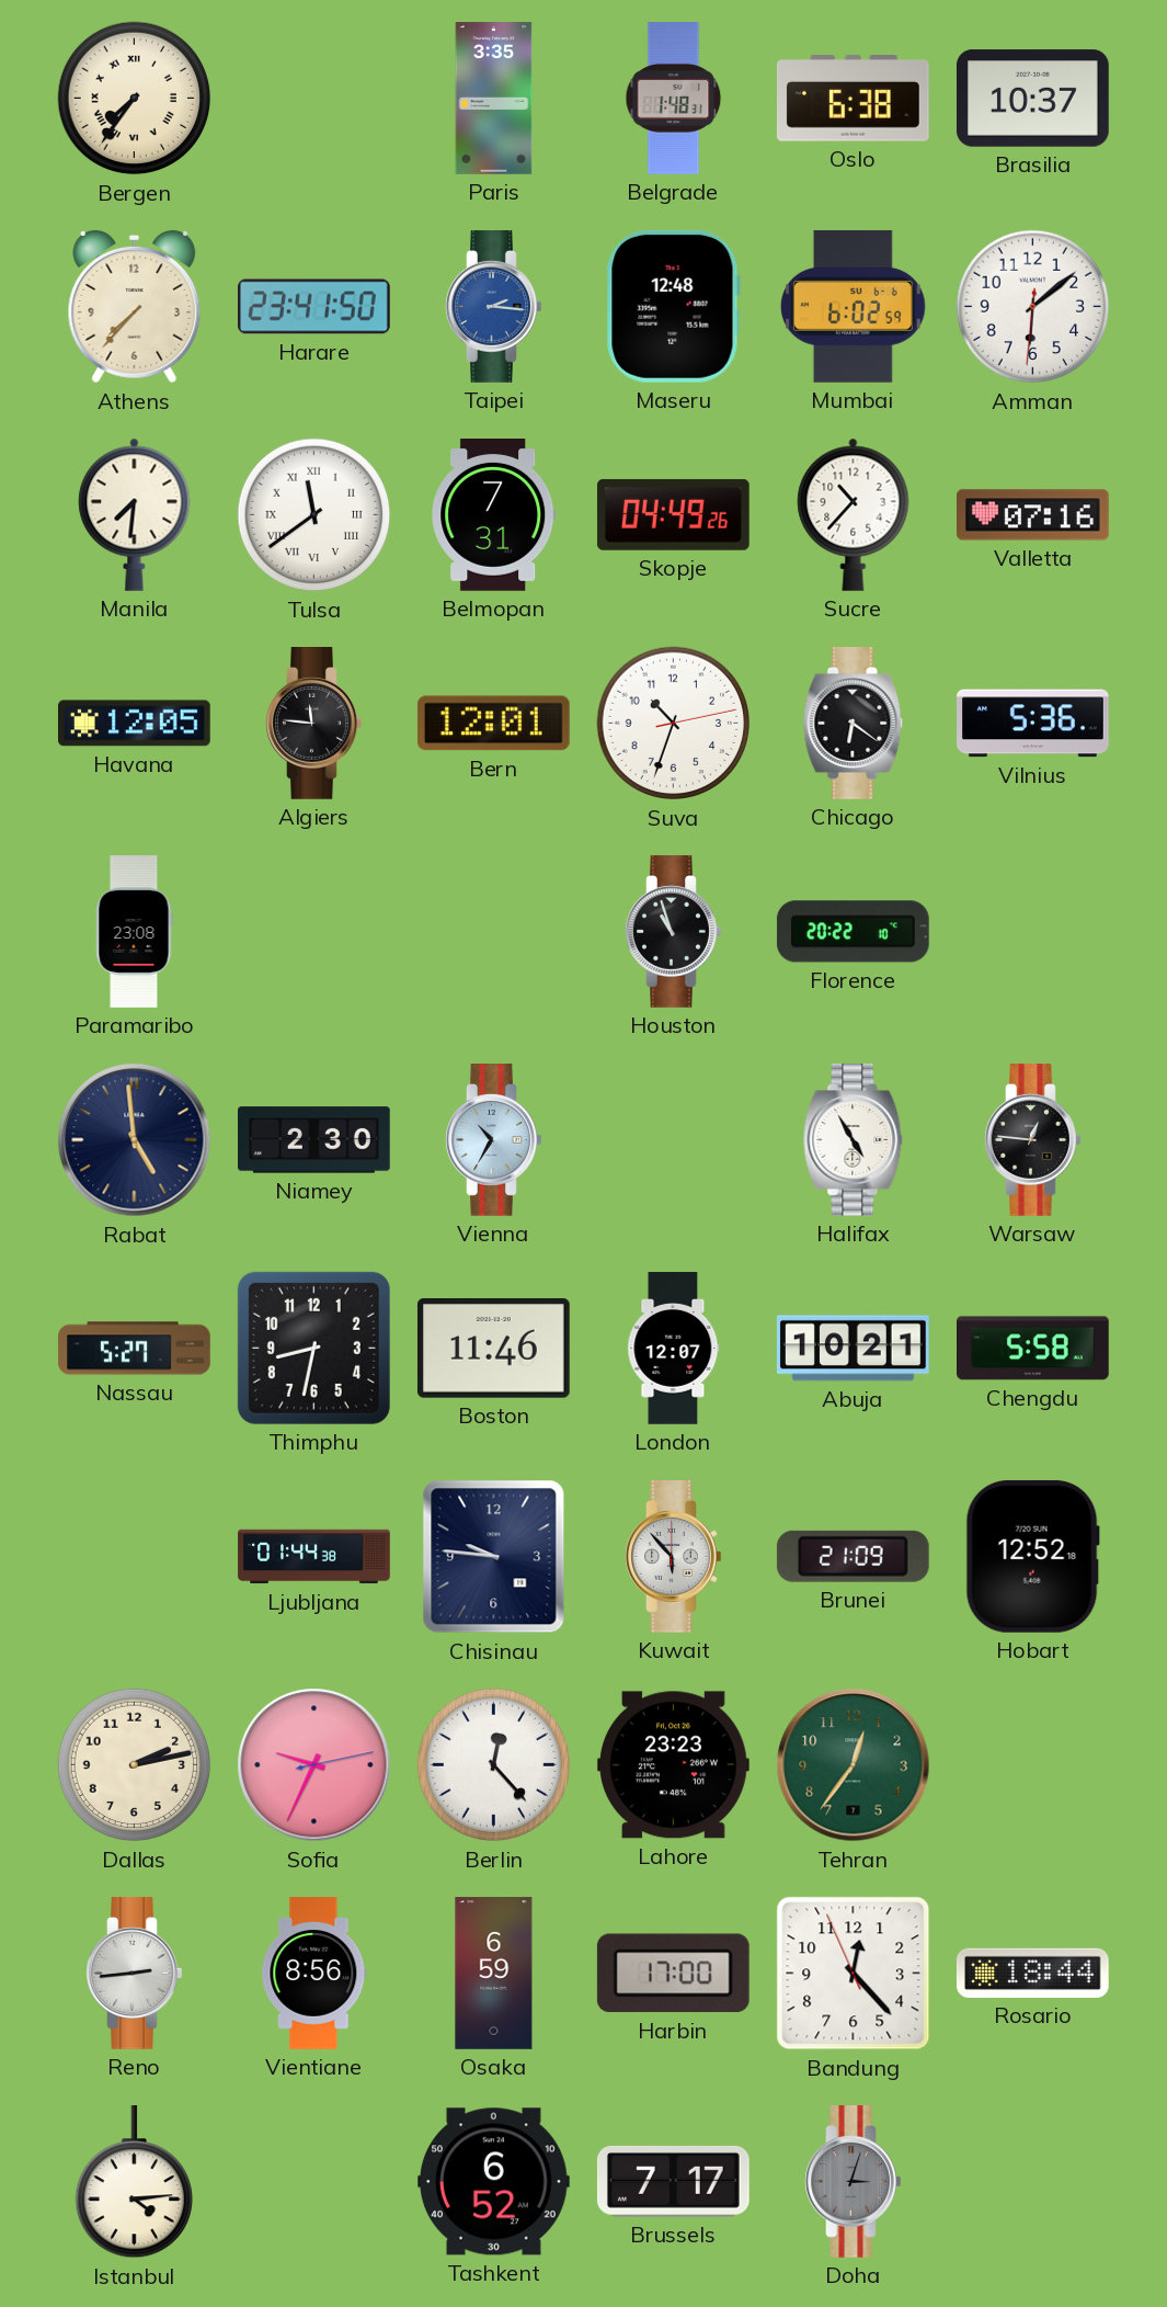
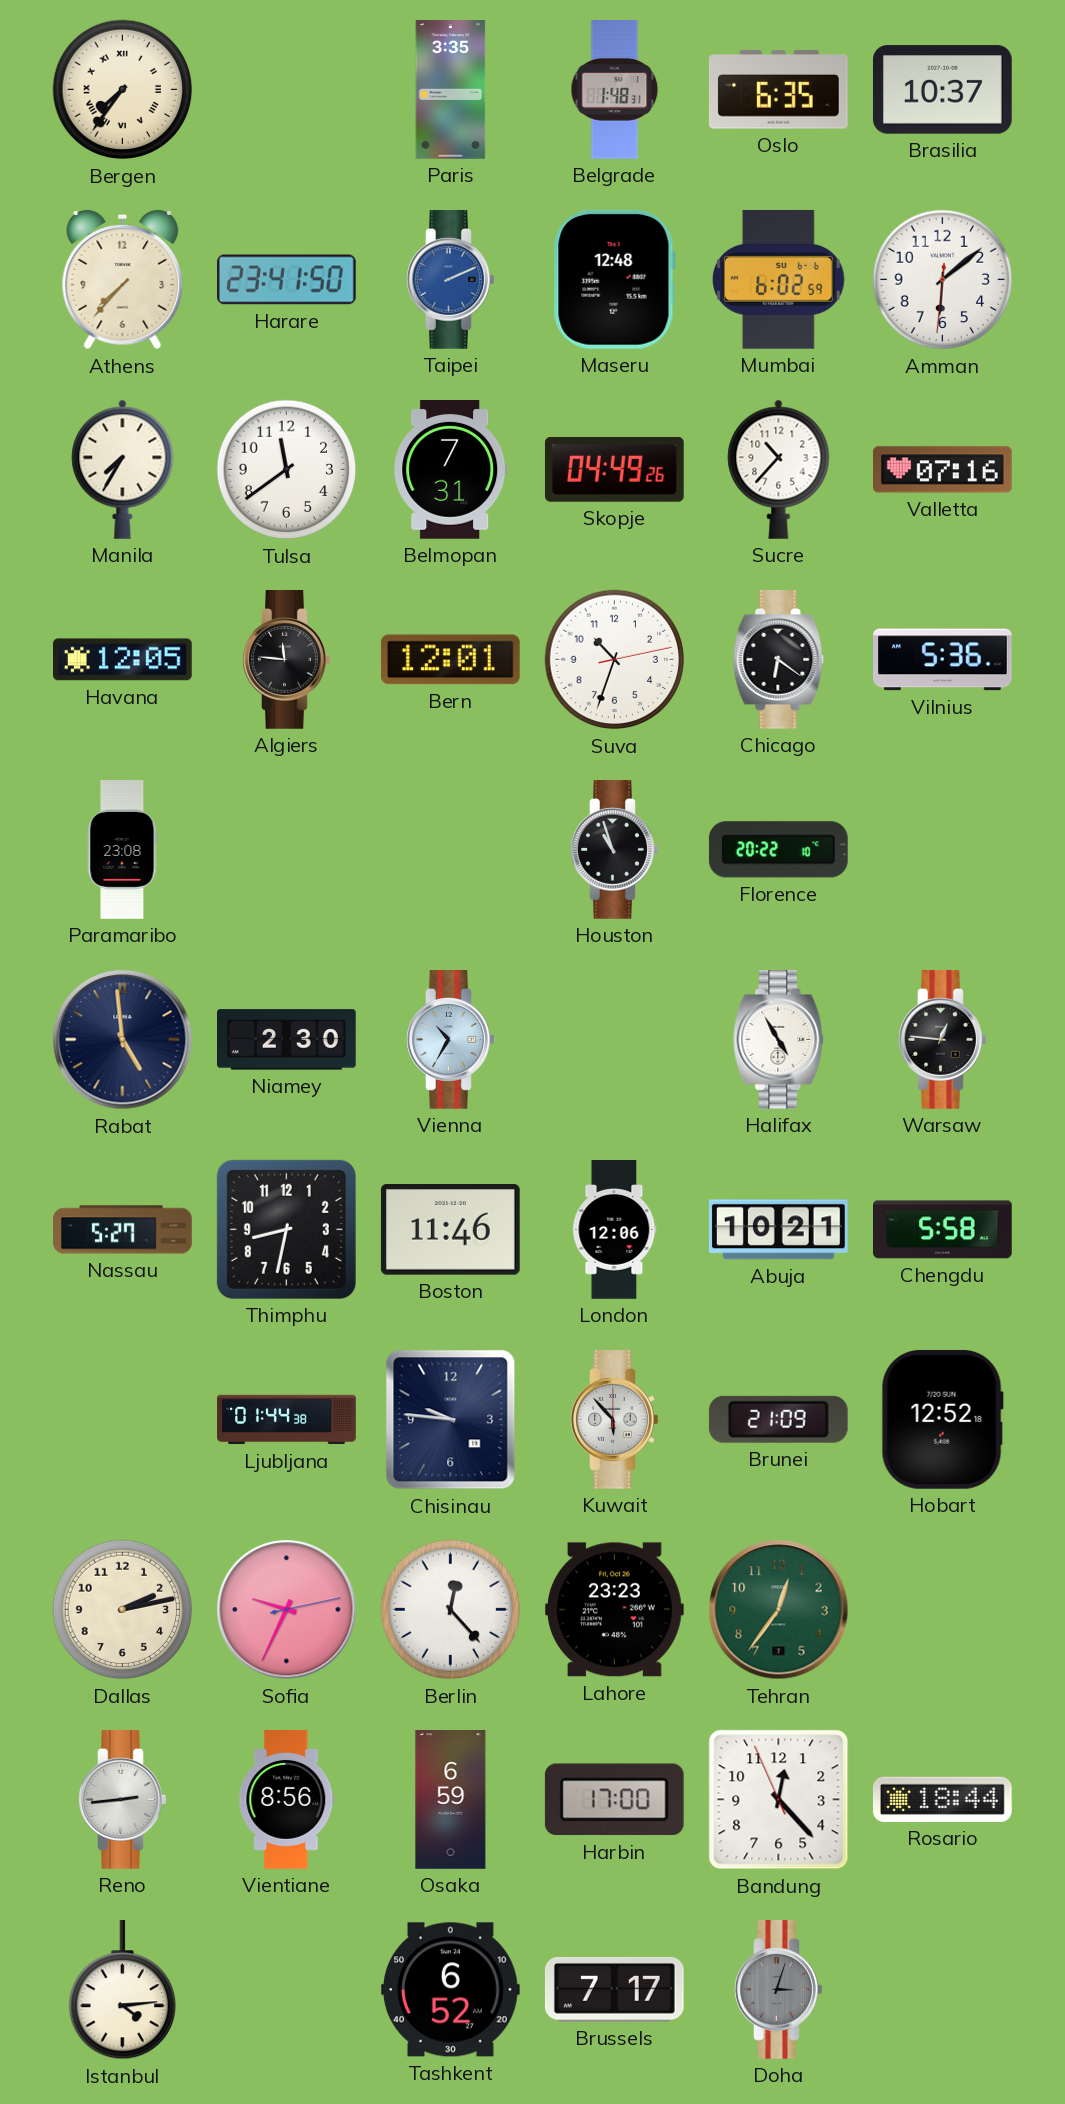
Oslo: 6:38 -> 6:35 (778, 90)
Taipei: 2:16 -> 2:11 (451, 280)
Manila: 7:31 -> 7:35 (123, 469)
Tulsa numerals: Roman -> Arabic (287, 470)
London: 12:07 -> 12:06 (615, 1230)
